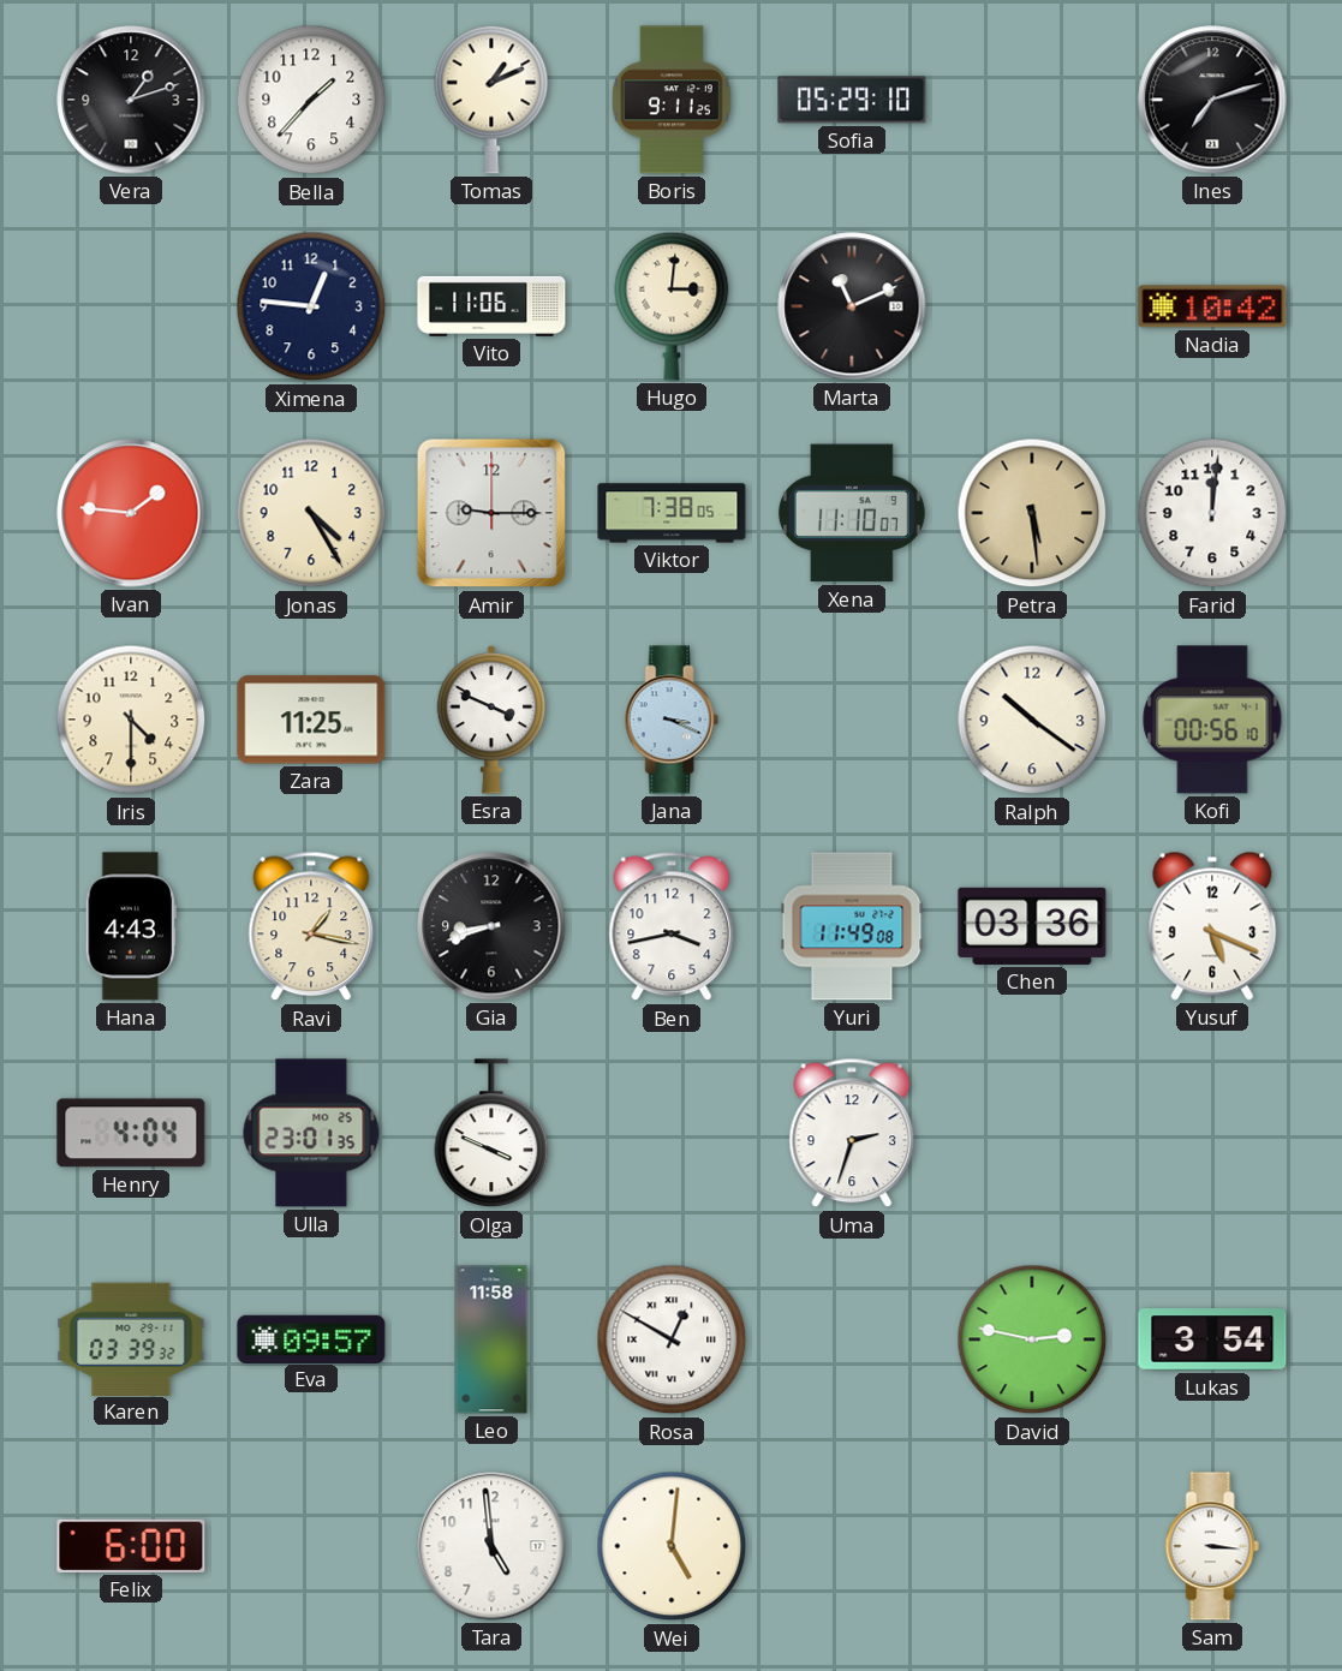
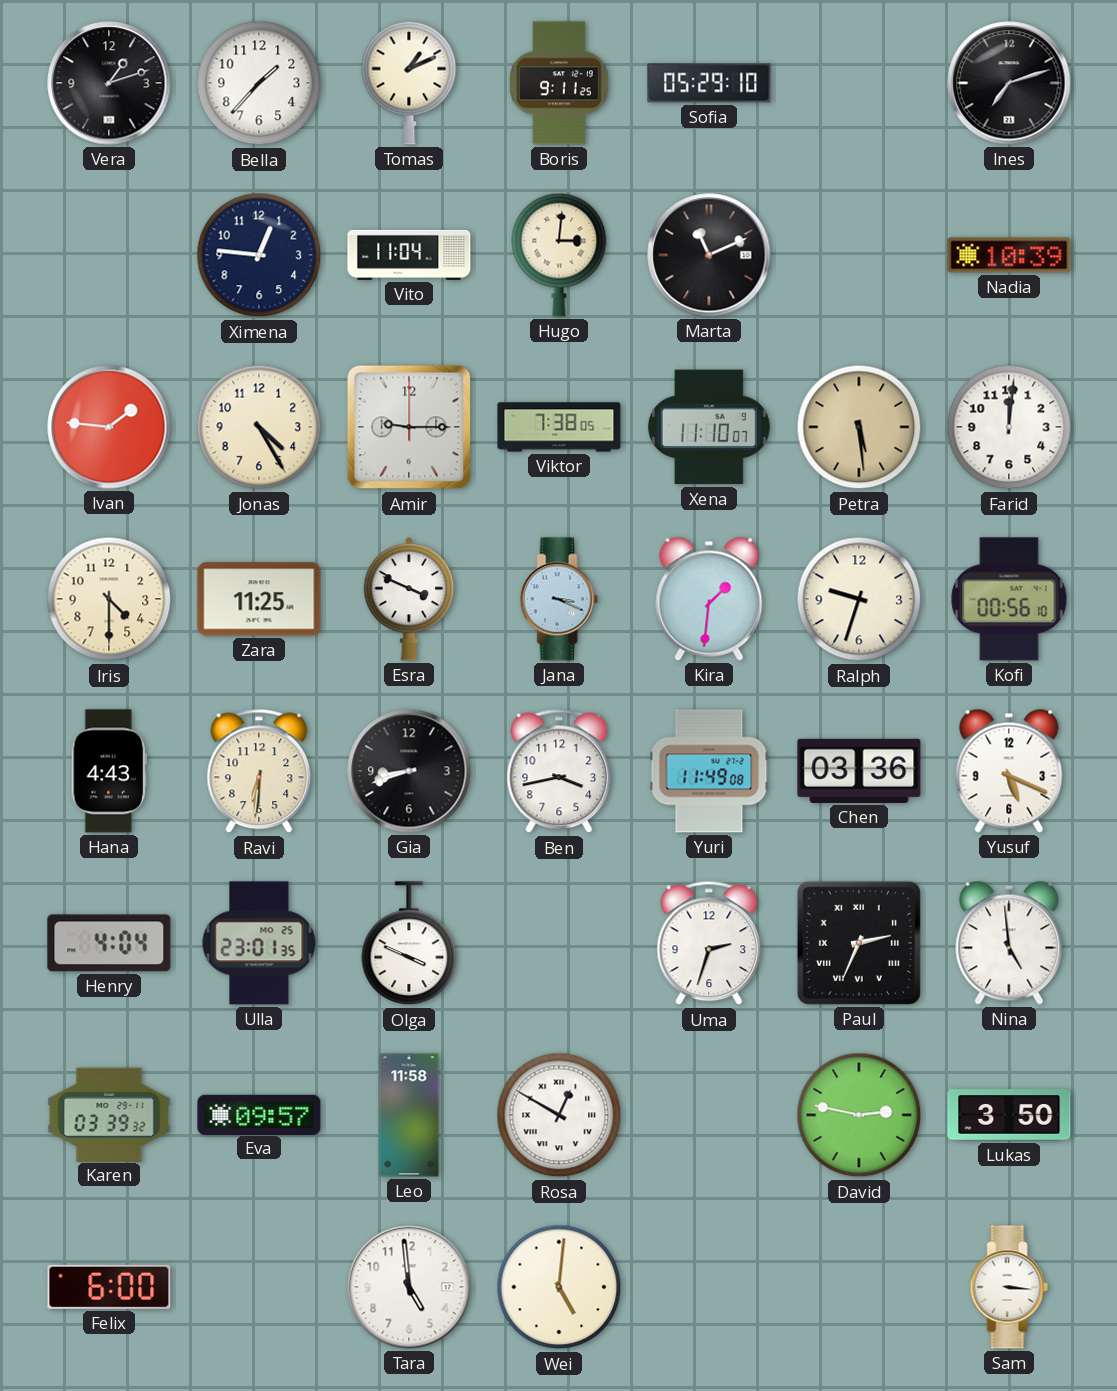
Vito: 11:06 -> 11:04 (409, 255)
Nadia: 10:42 -> 10:39 (1009, 255)
Kira: none -> 1:31 (709, 599)
Ralph: 10:21 -> 9:33 (859, 599)
Ravi: 1:17 -> 6:31 (259, 771)
Paul: none -> 2:34 (859, 943)
Nina: none -> 4:59 (1009, 943)
Lukas: 3:54 -> 3:50 (1009, 1115)
